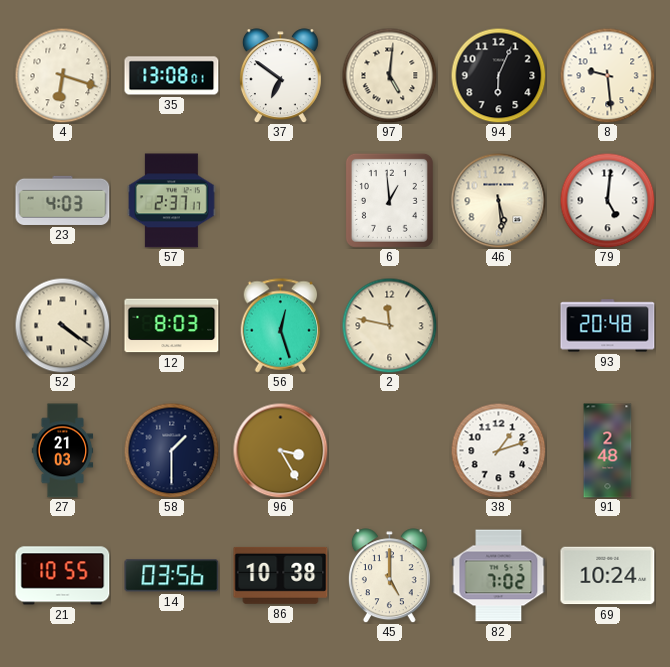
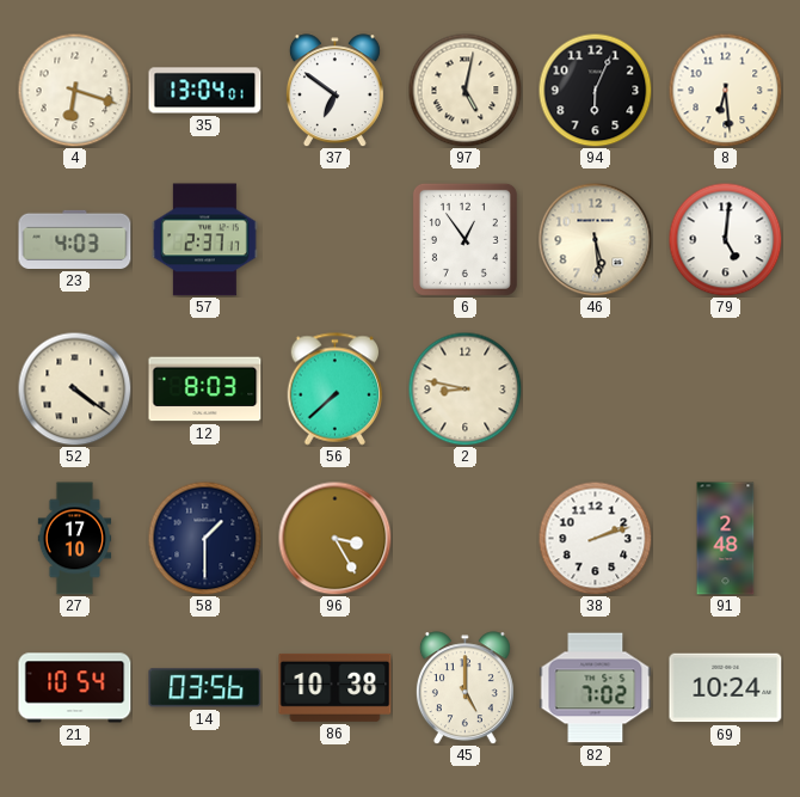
35: 13:08 -> 13:04 (205, 91)
97: 5:01 -> 5:02 (464, 90)
8: 9:29 -> 6:29 (725, 90)
6: 12:59 -> 12:54 (464, 239)
56: 12:27 -> 7:38 (336, 390)
2: 11:47 -> 8:47 (464, 388)
93: 20:48 -> none (608, 326)
27: 21:03 -> 17:10 (75, 539)
38: 1:12 -> 2:12 (595, 538)
21: 10:55 -> 10:54 (75, 688)
